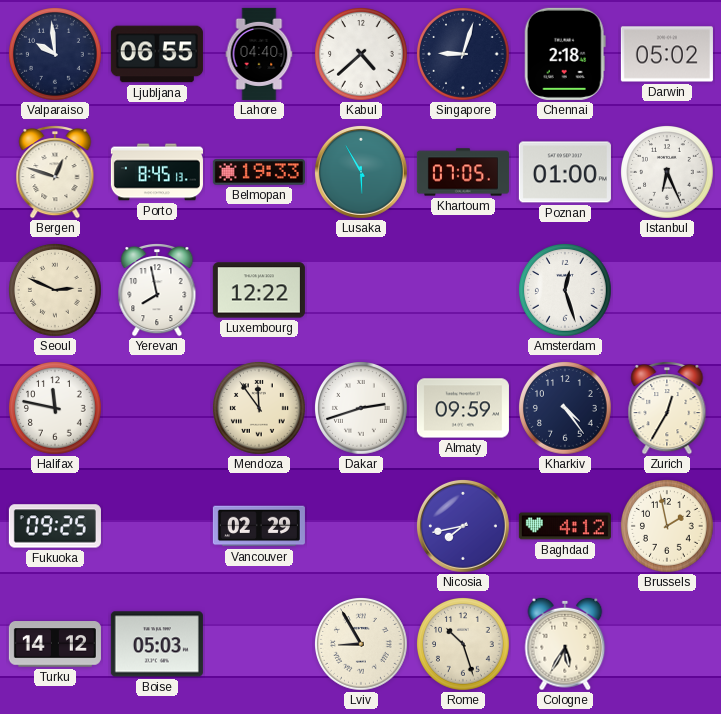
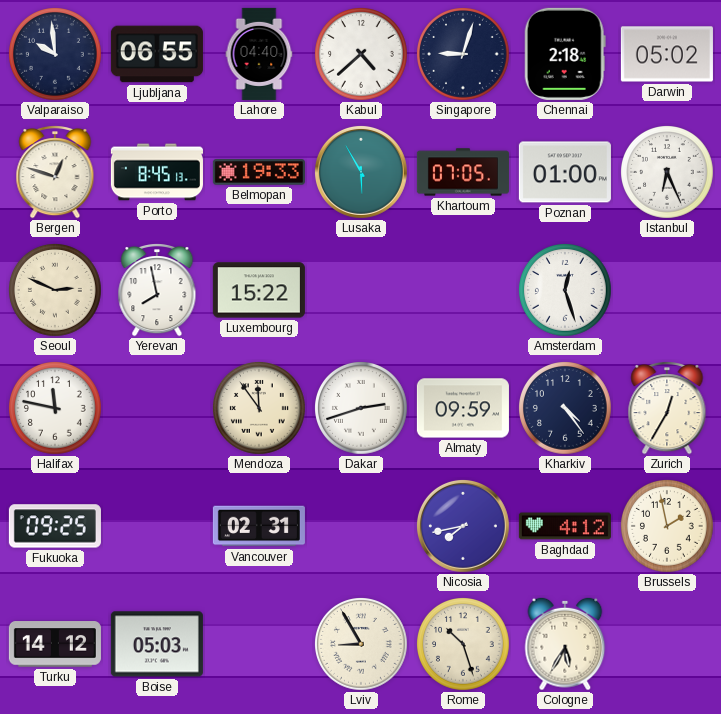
Luxembourg: 12:22 -> 15:22 (259, 290)
Vancouver: 02:29 -> 02:31 (259, 526)
